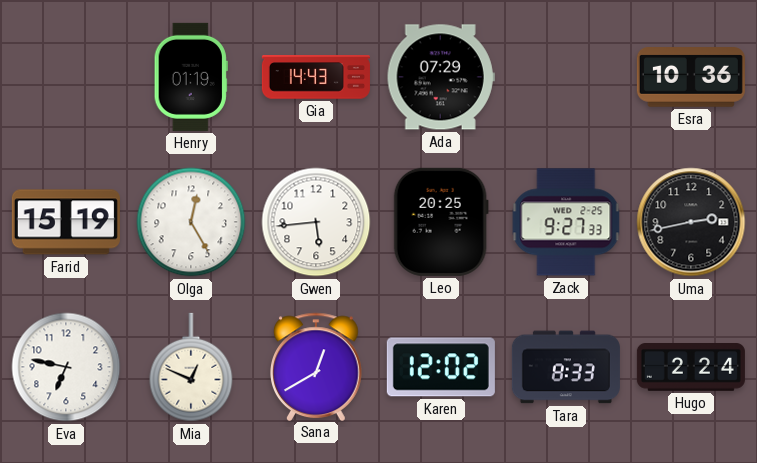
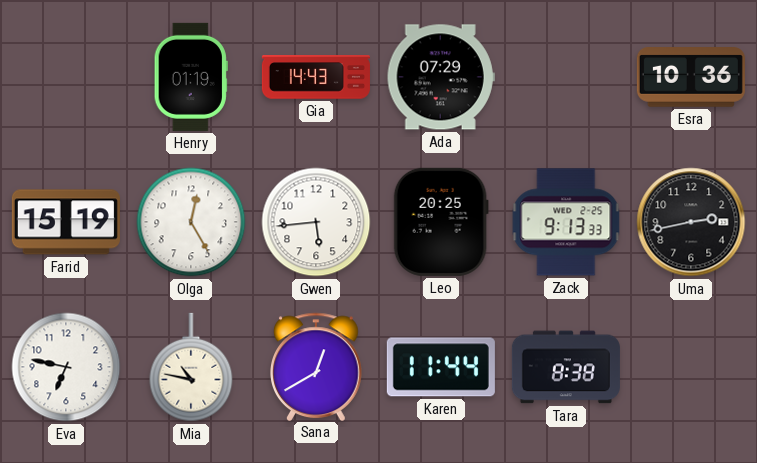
Zack: 9:27 -> 9:13 (566, 222)
Mia: 12:49 -> 10:47 (191, 367)
Karen: 12:02 -> 11:44 (441, 367)
Tara: 8:33 -> 8:38 (566, 367)
Hugo: 2:24 -> none (691, 368)
